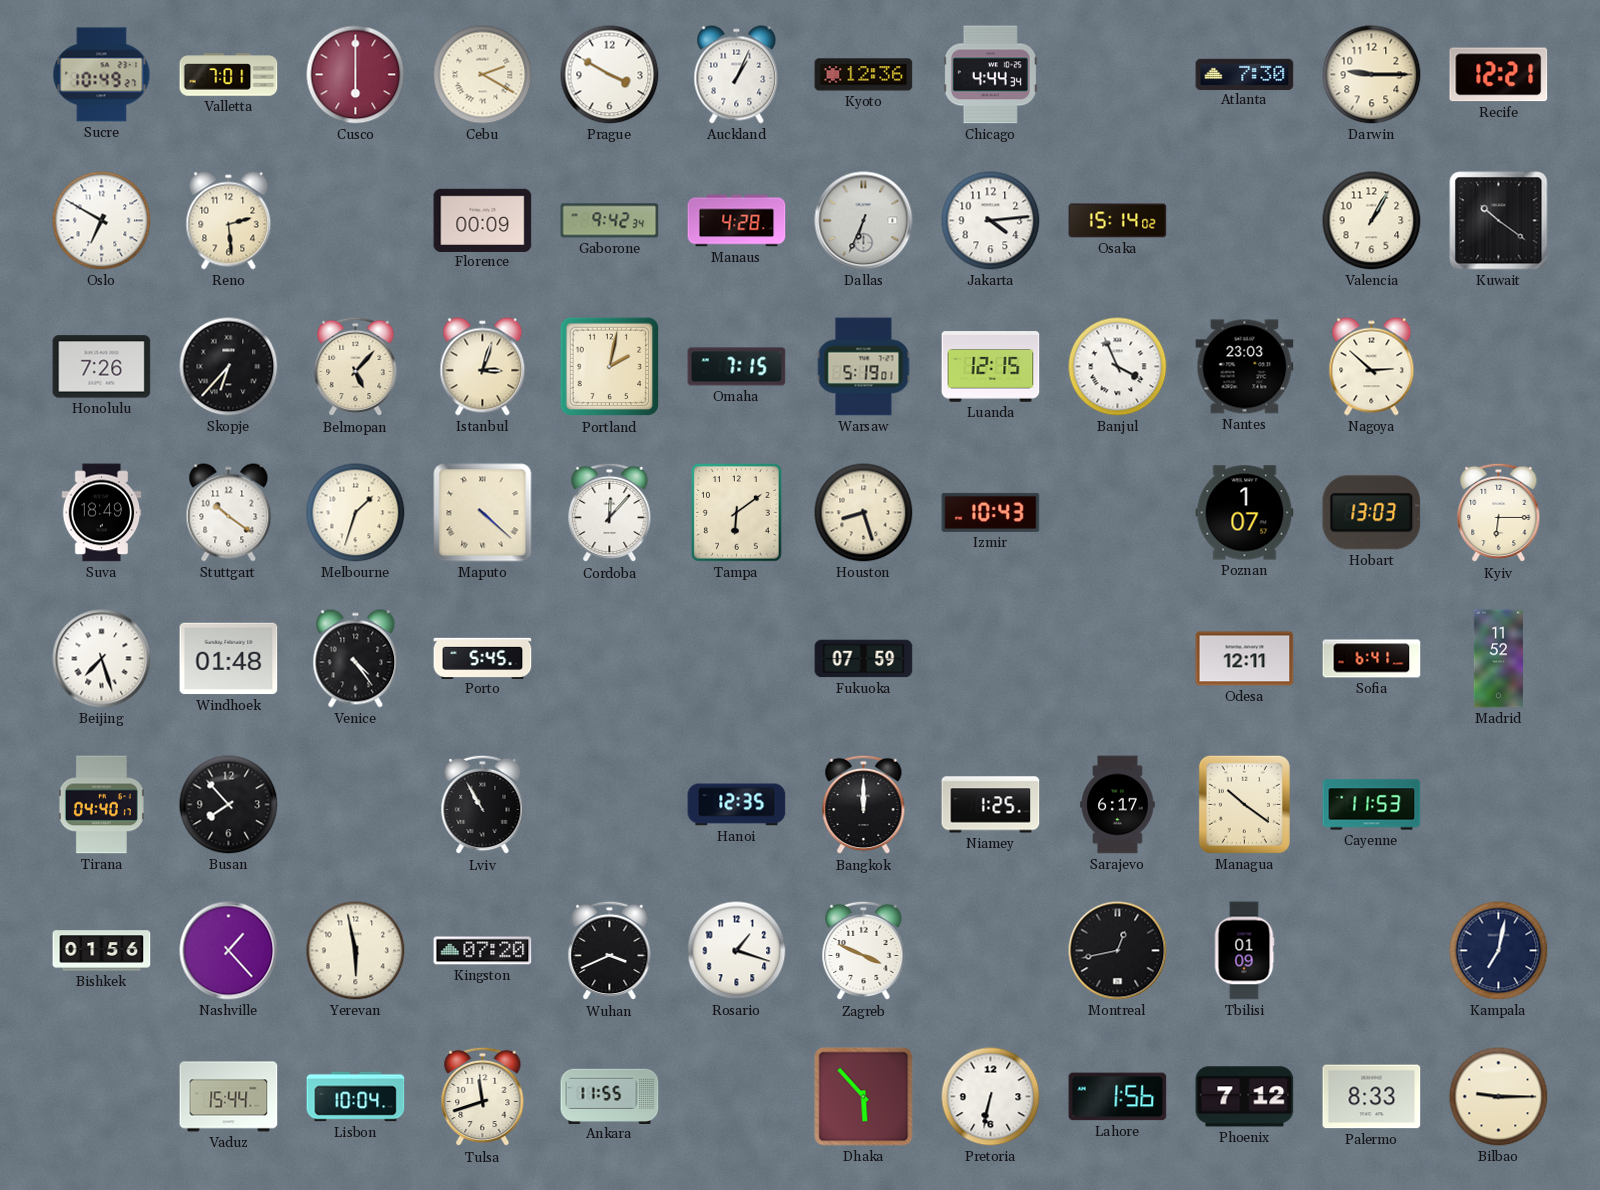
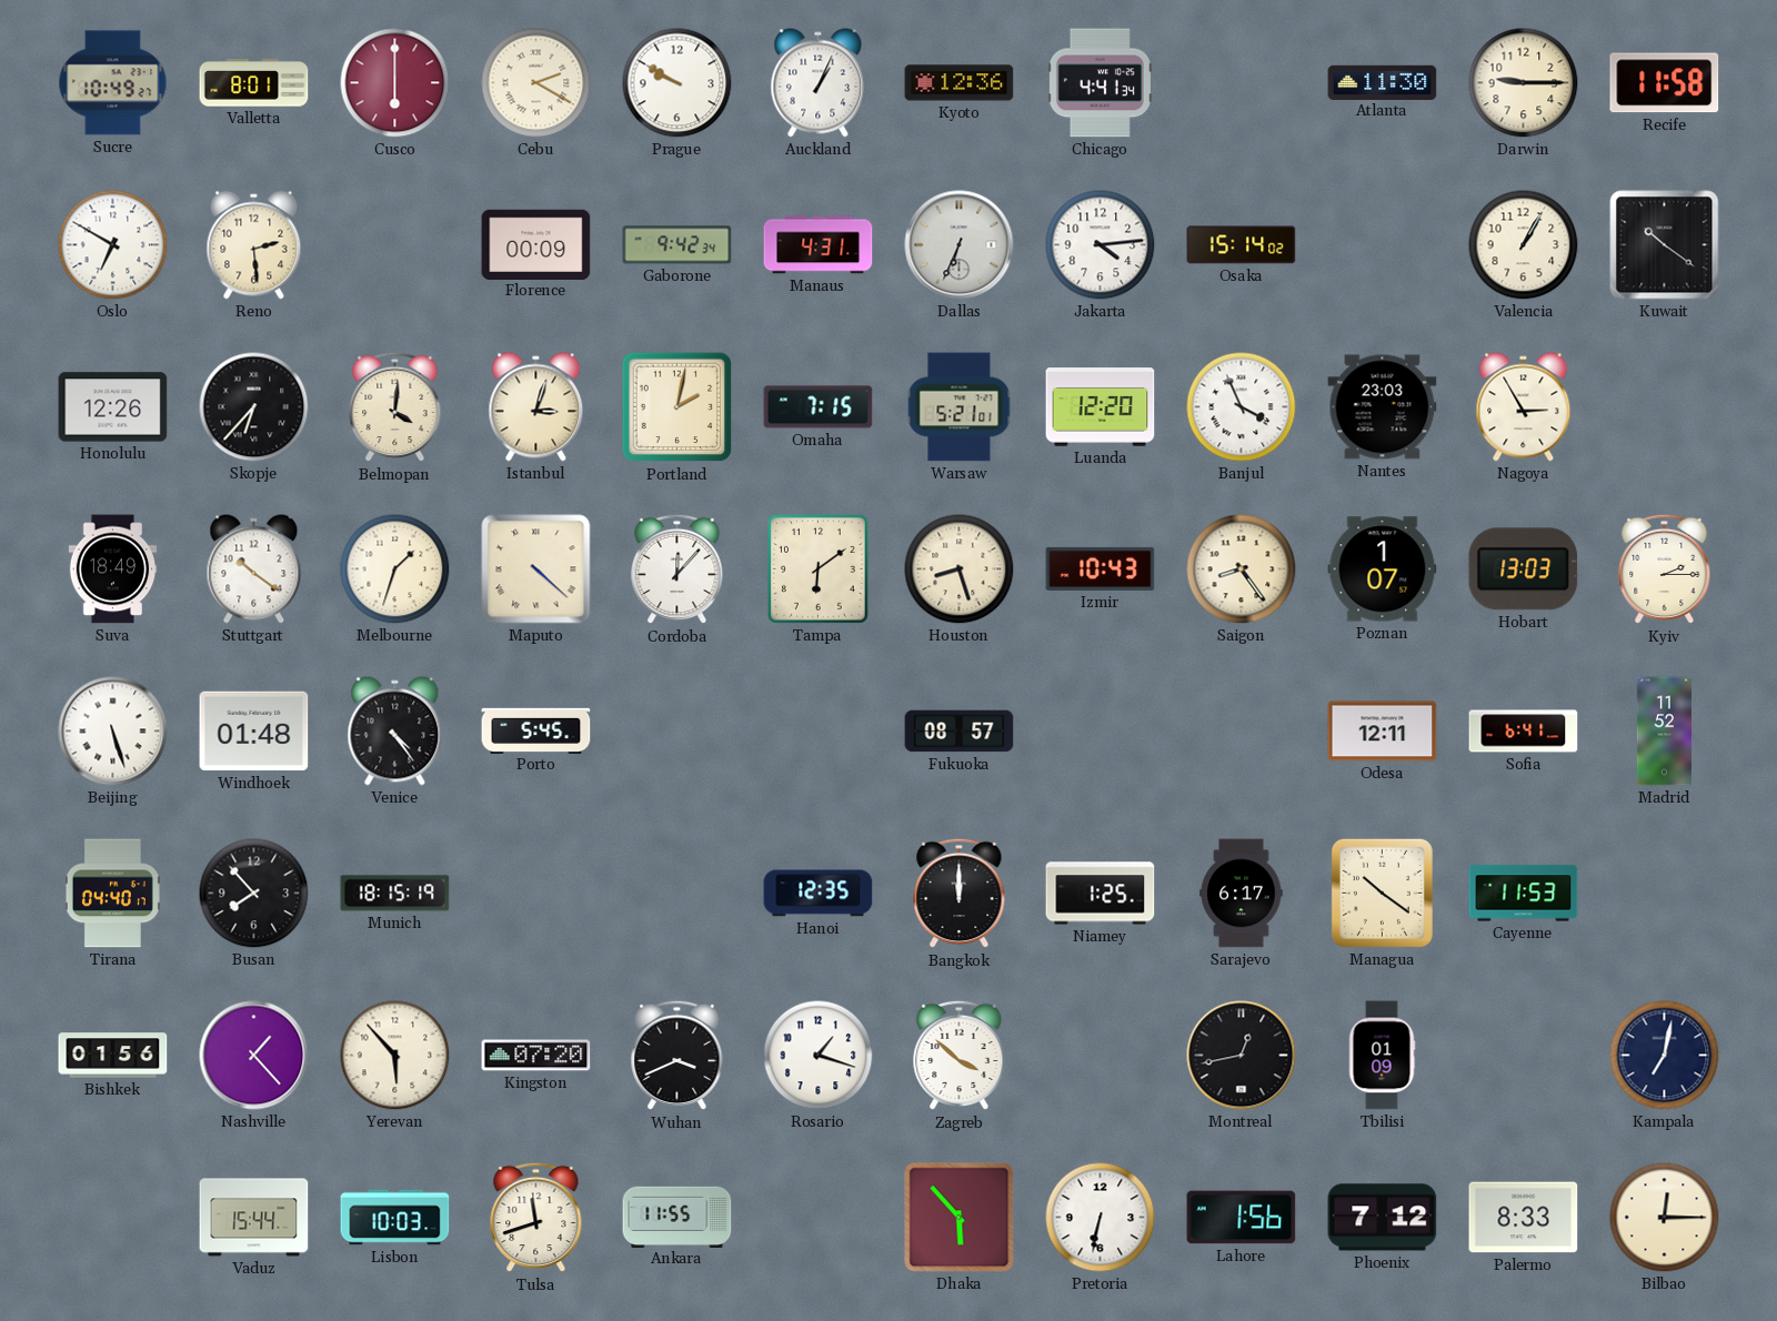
Valletta: 7:01 -> 8:01 (254, 83)
Prague: 3:50 -> 9:50 (677, 83)
Chicago: 4:44 -> 4:41 (1100, 83)
Atlanta: 7:30 -> 11:30 (1383, 82)
Recife: 12:21 -> 11:58 (1665, 83)
Manaus: 4:28 -> 4:31 (819, 245)
Honolulu: 7:26 -> 12:26 (113, 407)
Belmopan: 5:07 -> 4:01 (395, 407)
Warsaw: 5:19 -> 5:21 (960, 407)
Luanda: 12:15 -> 12:20 (1101, 407)
Nagoya: 2:52 -> 2:55 (1524, 407)
Saigon: none -> 8:24 (1242, 569)
Kyiv: 6:15 -> 2:15 (1665, 569)
Beijing: 7:27 -> 5:27 (113, 732)
Fukuoka: 07:59 -> 08:57 (960, 732)
Munich: none -> 18:15 (395, 894)
Lviv: 10:55 -> none (483, 805)
Yerevan: 5:58 -> 5:53 (395, 1056)
Zagreb: 3:49 -> 3:52 (960, 1056)
Lisbon: 10:04 -> 10:03 (395, 1218)
Bilbao: 9:15 -> 12:15 (1665, 1218)
